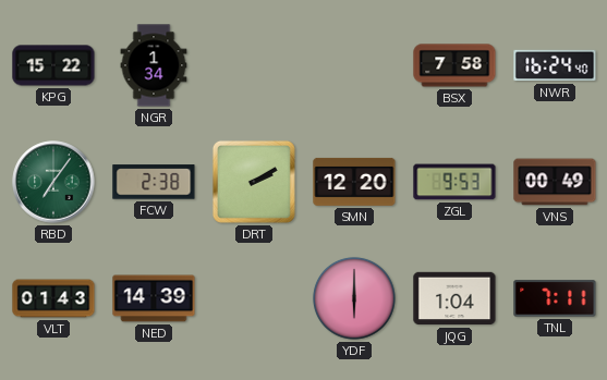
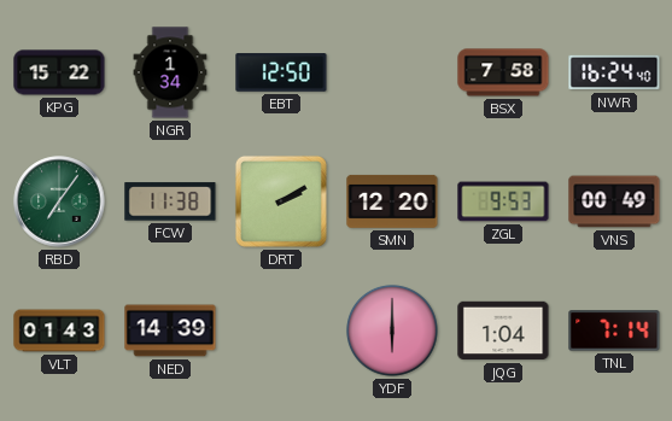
EBT: none -> 12:50 (281, 72)
FCW: 2:38 -> 11:38 (170, 201)
TNL: 7:11 -> 7:14 (614, 331)
